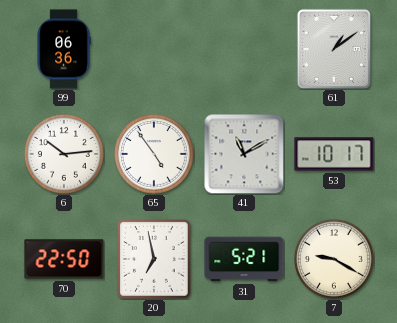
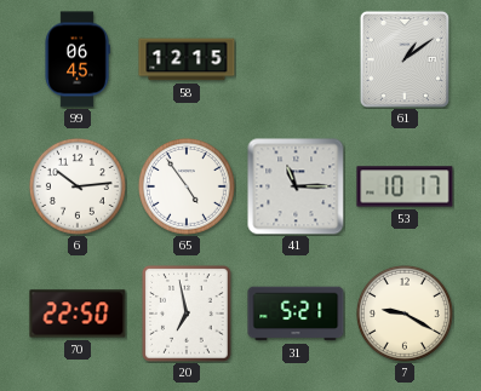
99: 06:36 -> 06:45 (78, 59)
58: none -> 12:15 (187, 59)
41: 11:10 -> 11:15 (296, 186)
